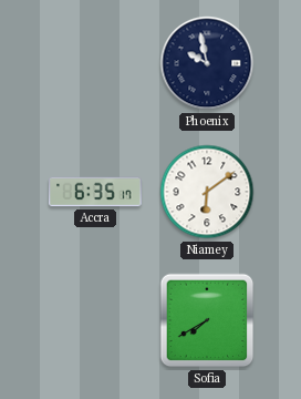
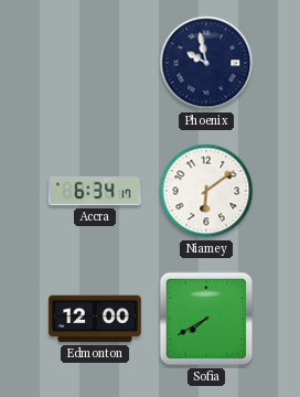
Accra: 6:35 -> 6:34 (95, 191)
Edmonton: none -> 12:00 (95, 319)
